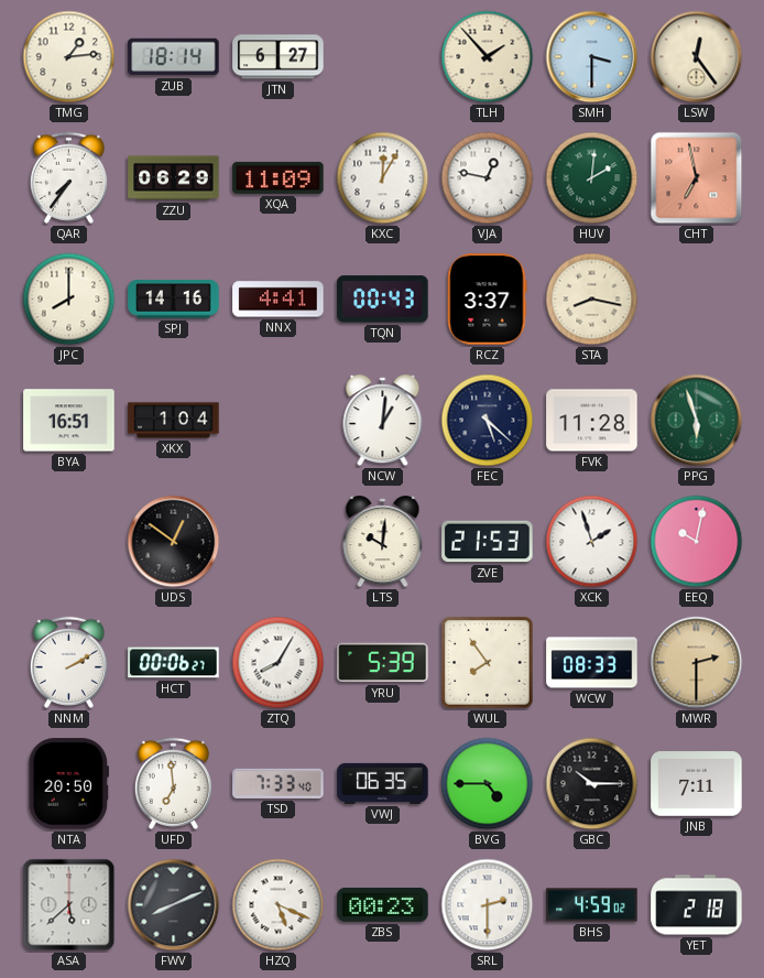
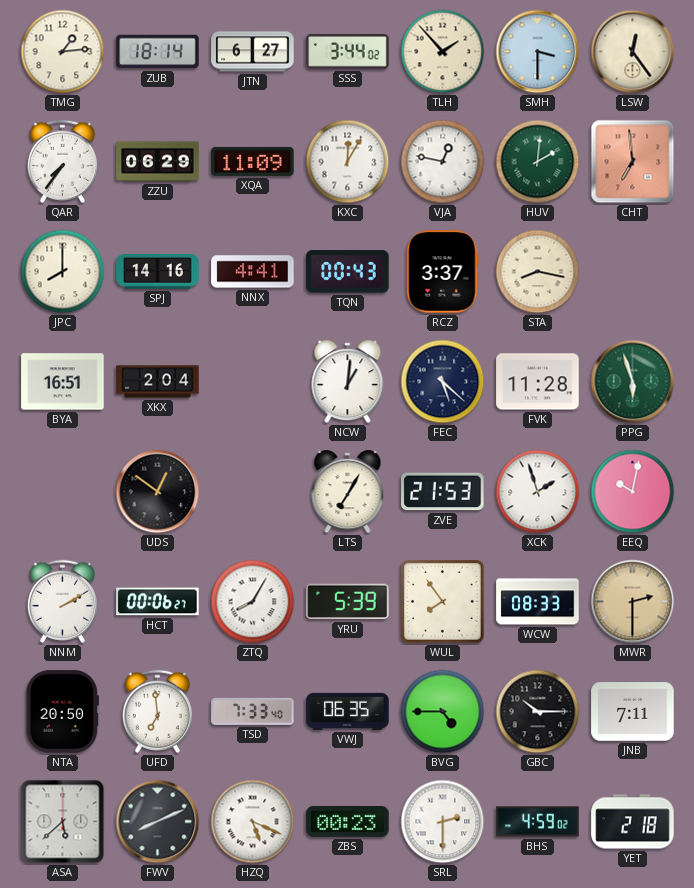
SSS: none -> 3:44 (348, 52)
CHT: 6:58 -> 6:59 (633, 162)
XKX: 1:04 -> 2:04 (158, 382)
LTS: 10:01 -> 7:05 (348, 492)
